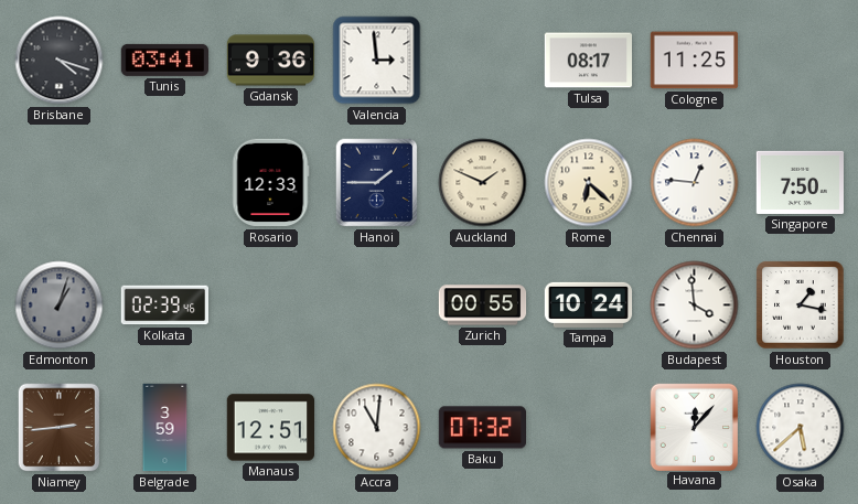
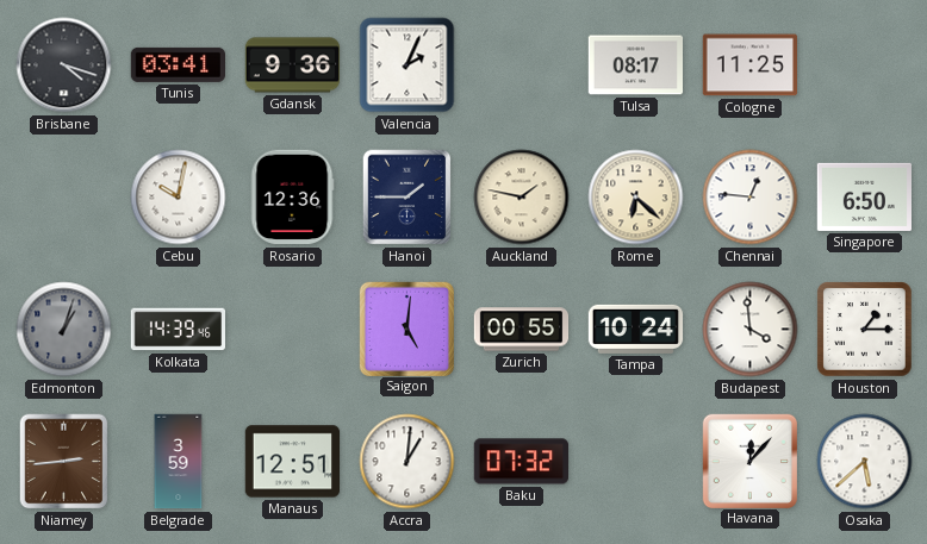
Valencia: 2:59 -> 2:04 (407, 65)
Cebu: none -> 10:02 (179, 198)
Rosario: 12:33 -> 12:36 (292, 198)
Auckland: 1:49 -> 1:47 (522, 198)
Singapore: 7:50 -> 6:50 (864, 196)
Kolkata: 02:39 -> 14:39 (178, 330)
Saigon: none -> 5:01 (406, 329)
Houston: 1:17 -> 1:15 (865, 330)
Accra: 11:01 -> 1:01 (407, 462)
